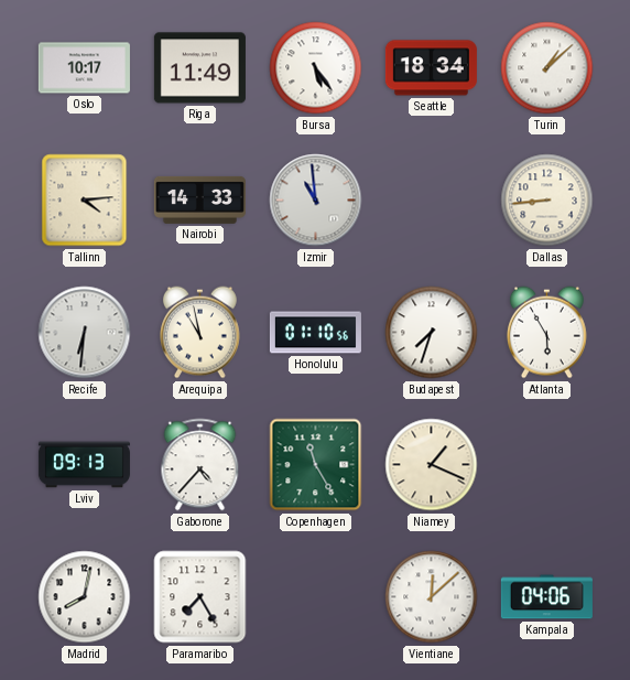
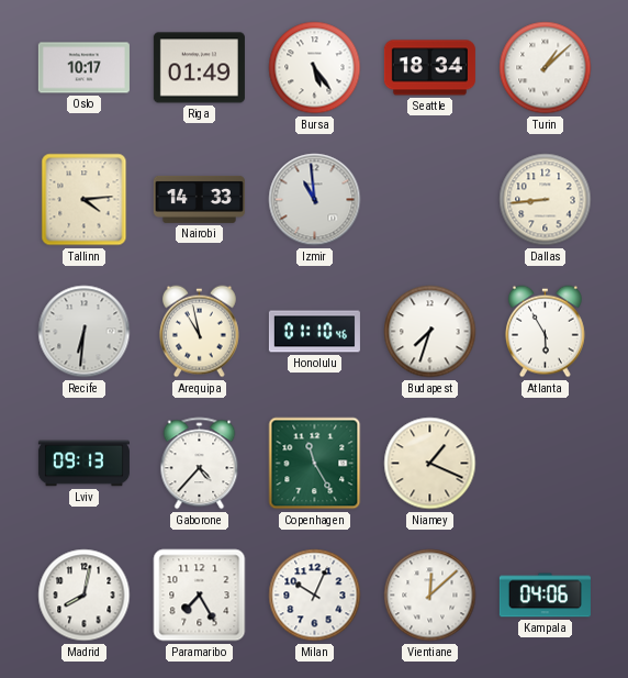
Riga: 11:49 -> 01:49 (199, 68)
Honolulu: 01:10:56 -> 01:10:46 (314, 332)
Milan: none -> 10:04 (315, 596)
